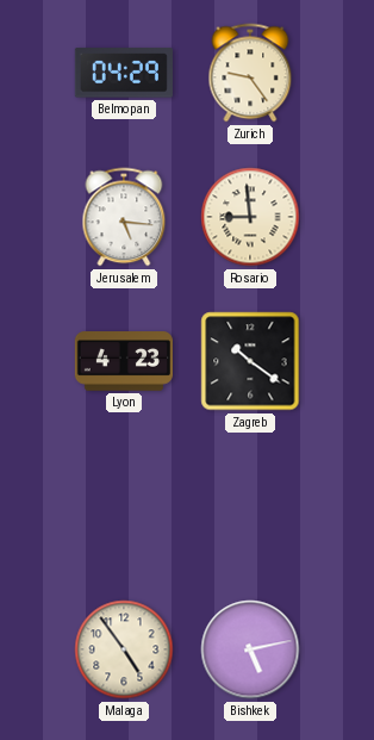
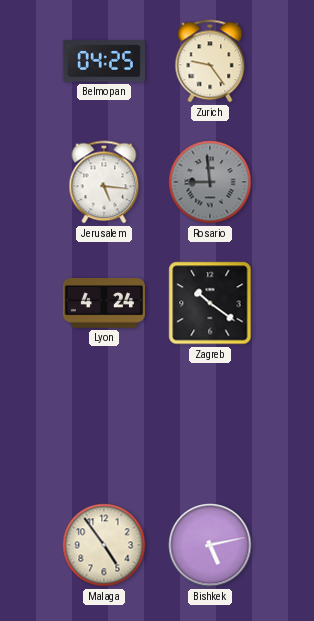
Belmopan: 04:29 -> 04:25 (104, 61)
Rosario dial: cream -> grey (210, 182)
Lyon: 4:23 -> 4:24 (104, 303)
